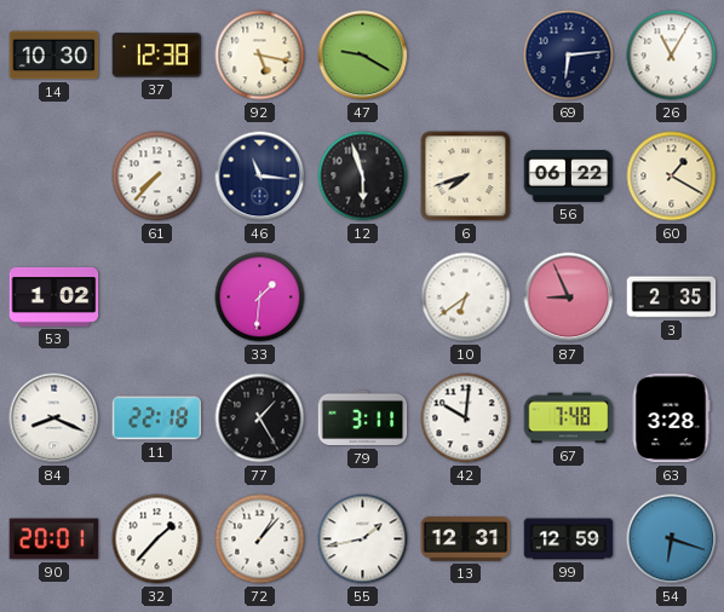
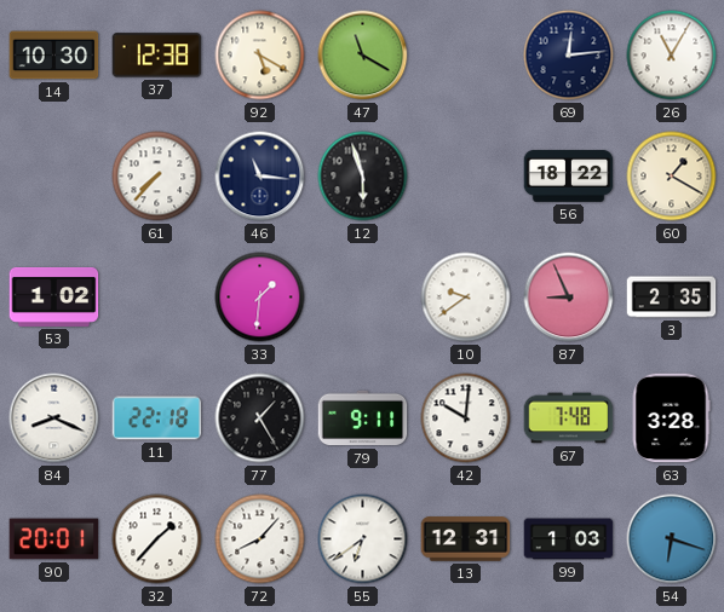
92: 5:17 -> 5:20 (260, 56)
47: 9:20 -> 11:20 (363, 56)
69: 6:14 -> 12:14 (569, 56)
6: 7:42 -> none (466, 177)
56: 06:22 -> 18:22 (569, 177)
10: 6:39 -> 9:39 (466, 298)
79: 3:11 -> 9:11 (363, 418)
72: 1:07 -> 8:07 (260, 539)
55: 1:43 -> 6:39 (363, 539)
99: 12:59 -> 1:03 (569, 539)
